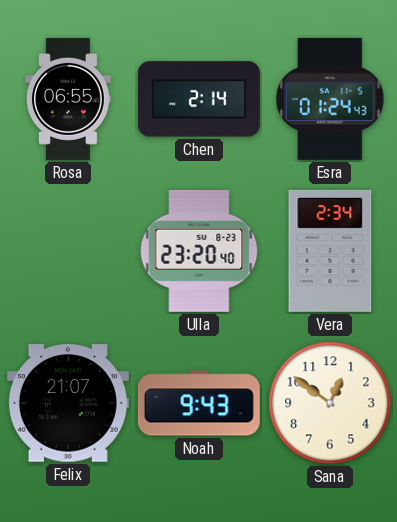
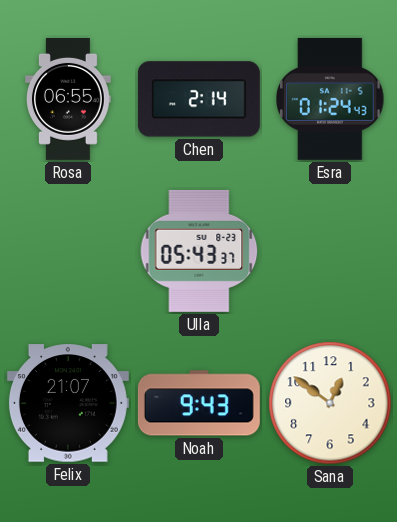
Ulla: 23:20 -> 05:43 (199, 251)
Vera: 2:34 -> none (330, 251)
